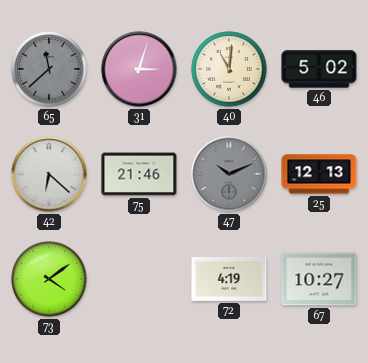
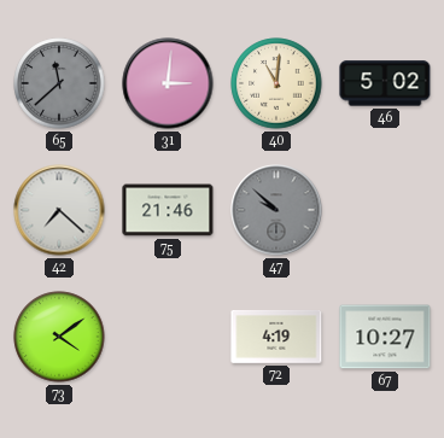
31: 3:03 -> 3:01 (168, 83)
42: 6:22 -> 7:22 (59, 210)
47: 10:11 -> 9:52 (276, 210)
25: 12:13 -> none (319, 174)
